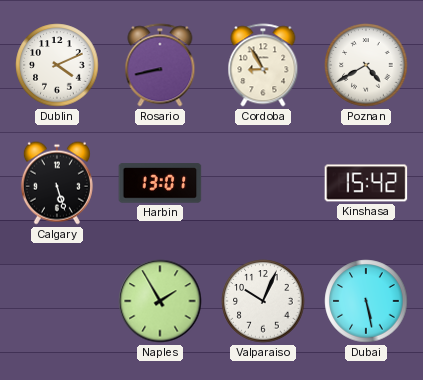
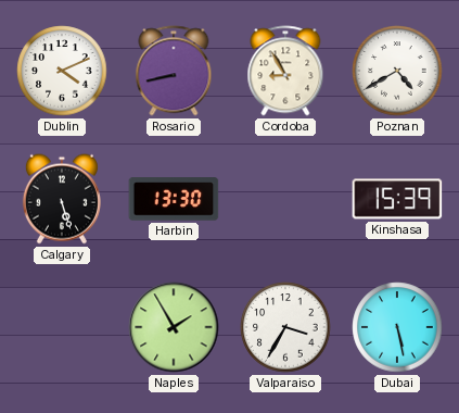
Harbin: 13:01 -> 13:30 (174, 199)
Kinshasa: 15:42 -> 15:39 (397, 199)
Valparaiso: 10:04 -> 3:35 (285, 327)
